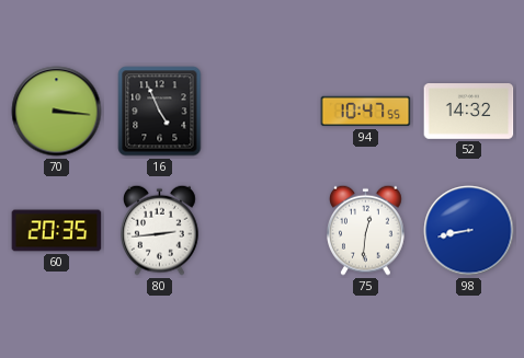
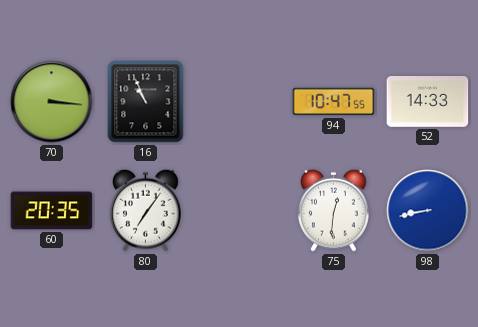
16: 4:56 -> 10:56 (146, 102)
52: 14:32 -> 14:33 (428, 102)
80: 2:44 -> 7:06 (146, 210)
